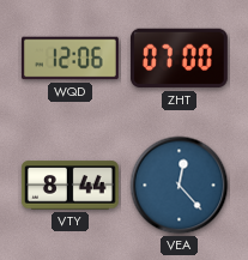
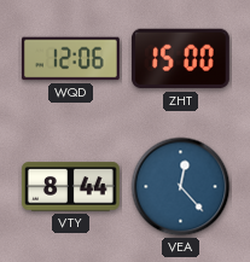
ZHT: 07:00 -> 15:00 (180, 59)
